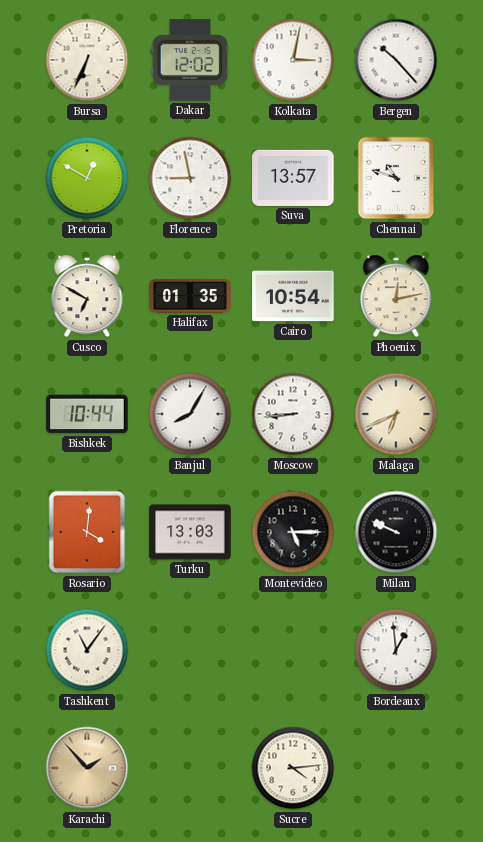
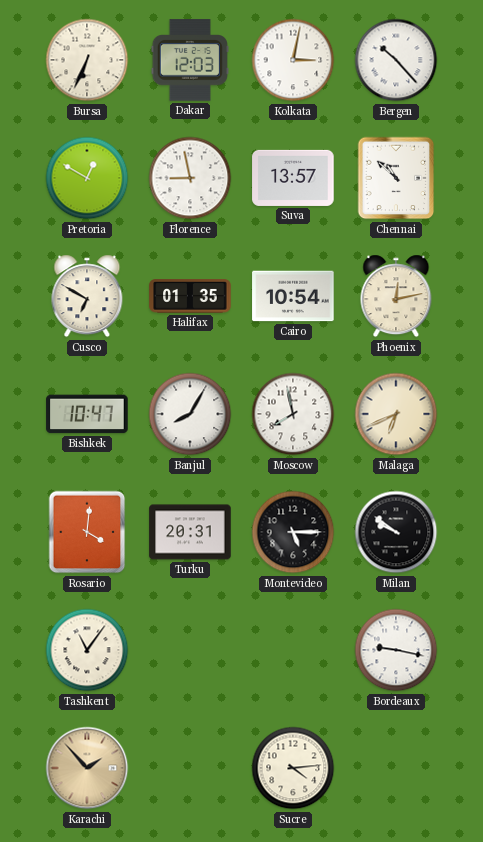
Dakar: 12:02 -> 12:03 (190, 60)
Chennai: 10:48 -> 10:52 (396, 178)
Bishkek: 10:44 -> 10:47 (87, 414)
Moscow: 8:44 -> 7:58 (293, 414)
Turku: 13:03 -> 20:31 (190, 532)
Milan: 9:49 -> 9:51 (396, 532)
Bordeaux: 12:59 -> 9:17 (396, 650)
